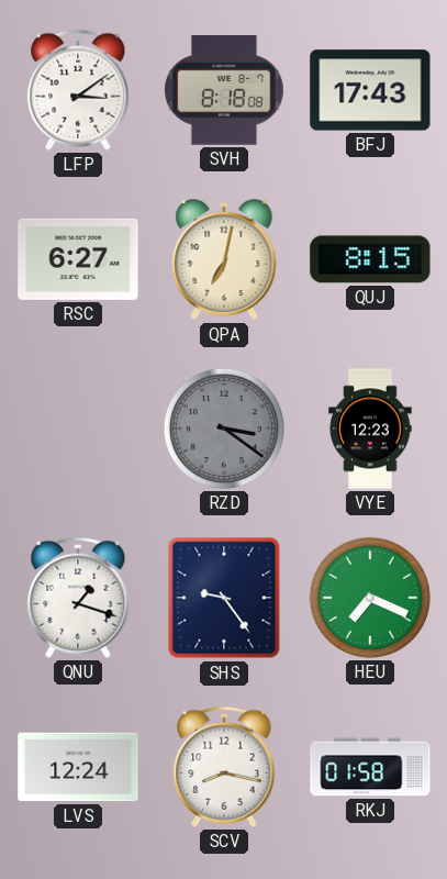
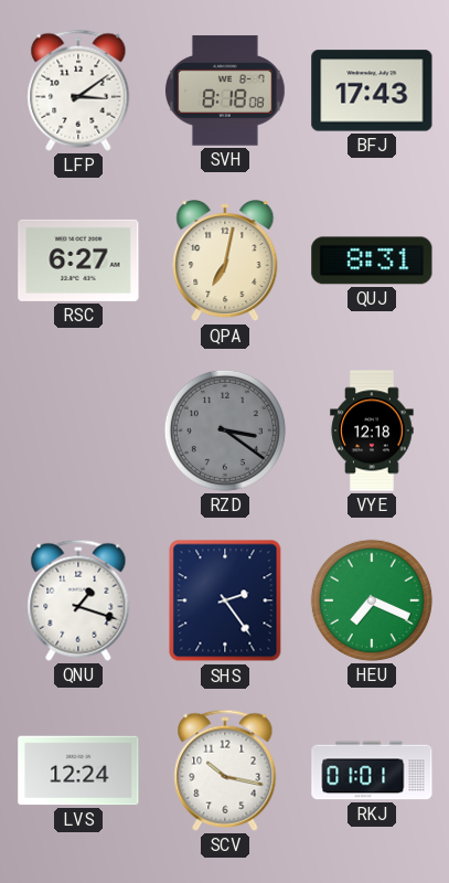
QUJ: 8:15 -> 8:31 (372, 260)
VYE: 12:23 -> 12:18 (372, 430)
SHS: 9:24 -> 2:24 (225, 600)
SCV: 8:17 -> 10:17 (225, 770)
RKJ: 01:58 -> 01:01 (372, 770)
